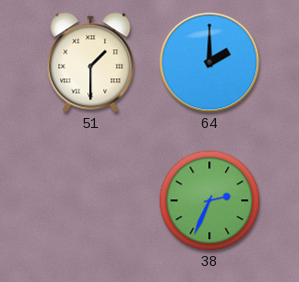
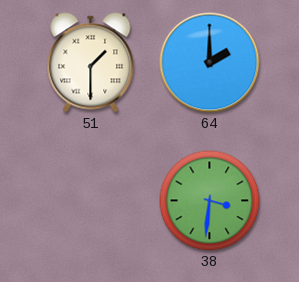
38: 2:34 -> 3:31 (210, 201)
